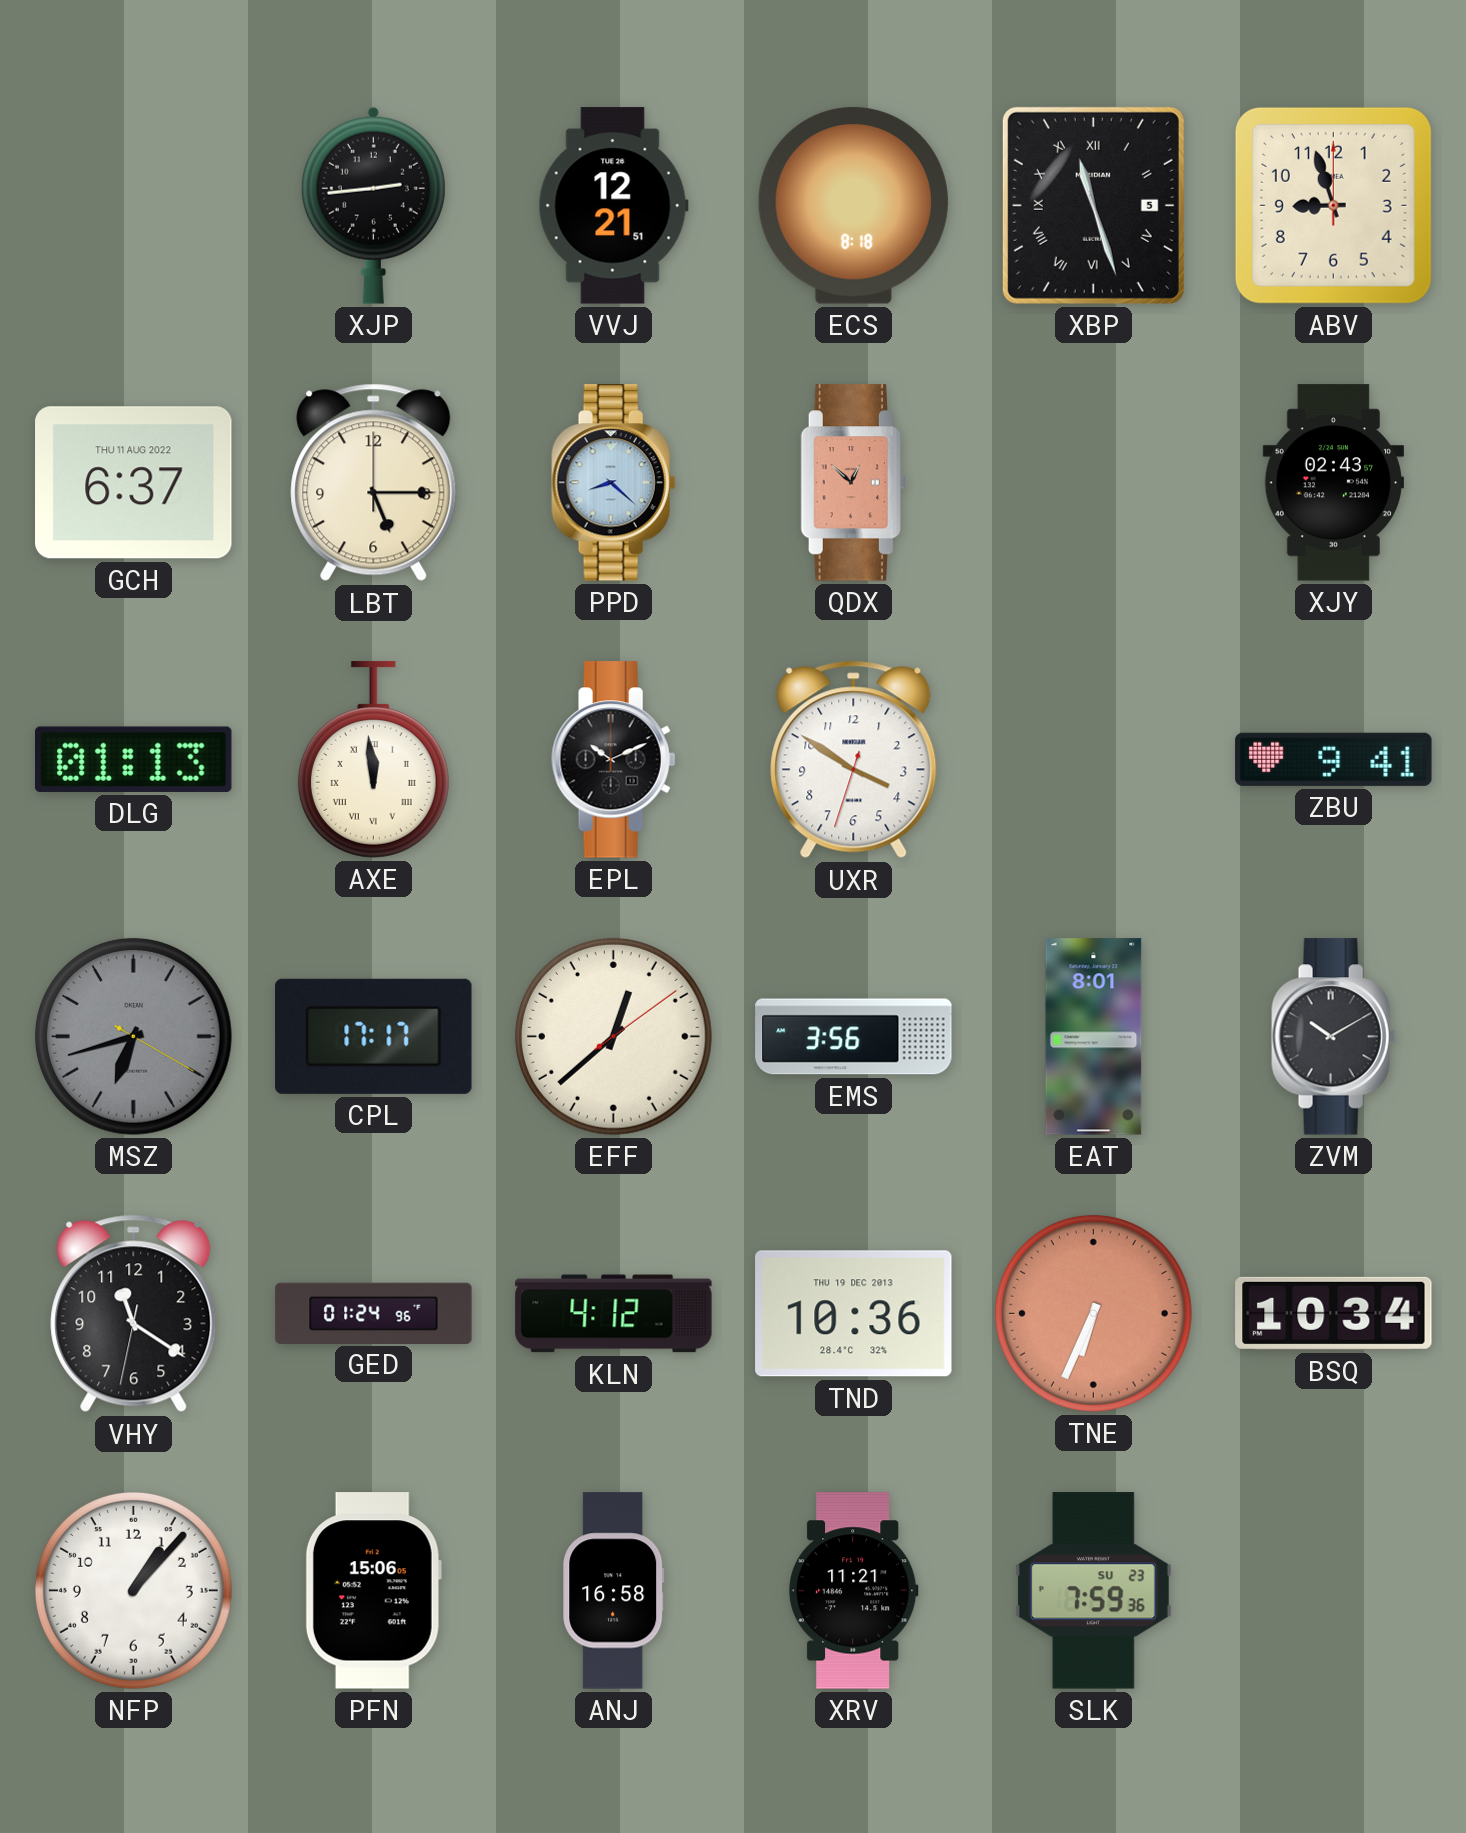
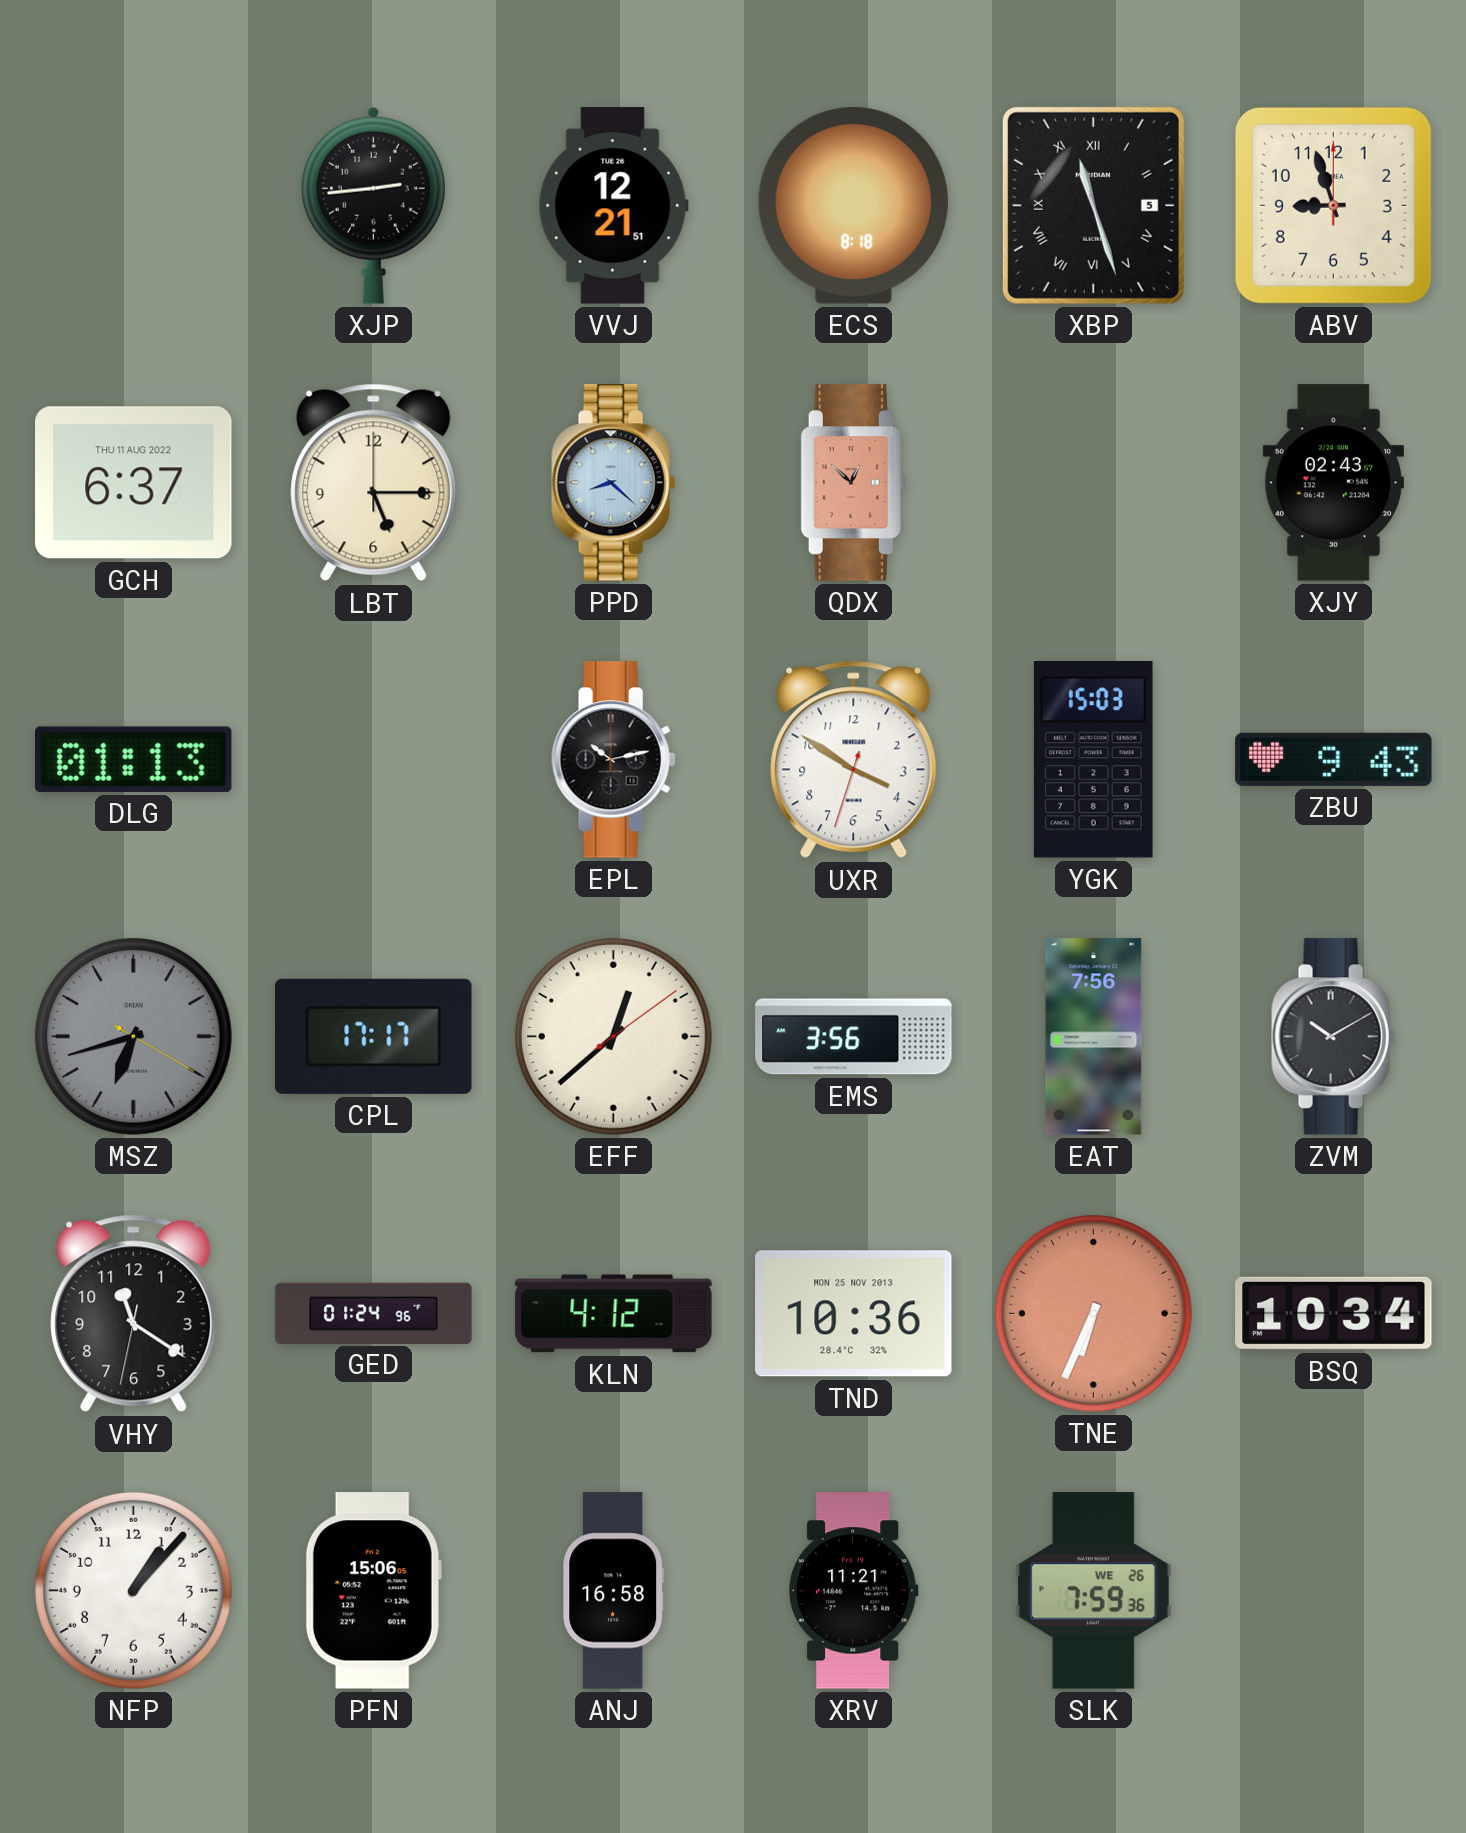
AXE: 11:59 -> none (373, 760)
EPL: 10:11 -> 10:13 (614, 760)
YGK: none -> 15:03 (1093, 760)
ZBU: 9:41 -> 9:43 (1334, 759)
EAT: 8:01 -> 7:56 (1094, 1037)
TND date: THU 19 DEC 2013 -> MON 25 NOV 2013 (854, 1314)
SLK date: SU 23 -> WE 26 (1093, 1591)
